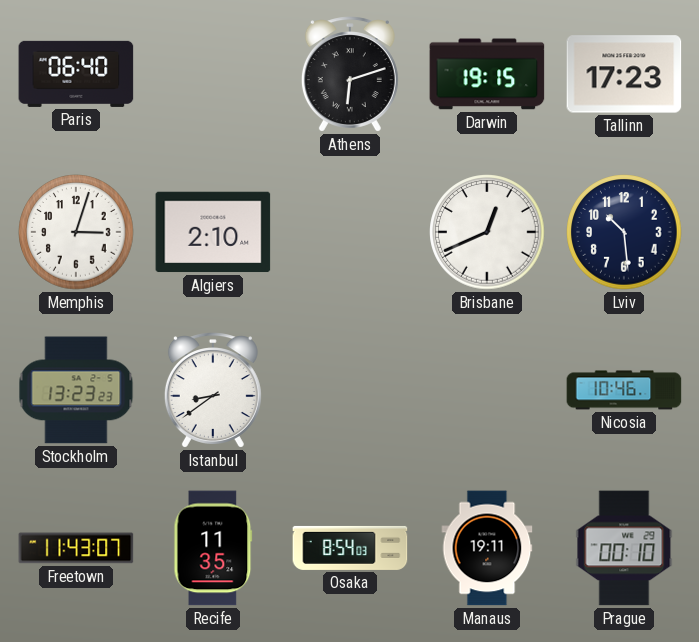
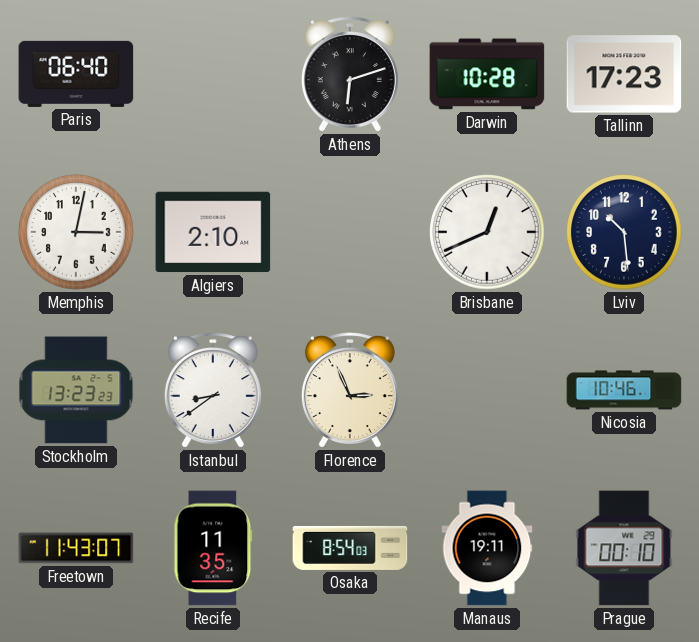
Darwin: 19:15 -> 10:28 (487, 74)
Memphis: 3:03 -> 3:02 (76, 232)
Florence: none -> 2:56 (350, 390)
